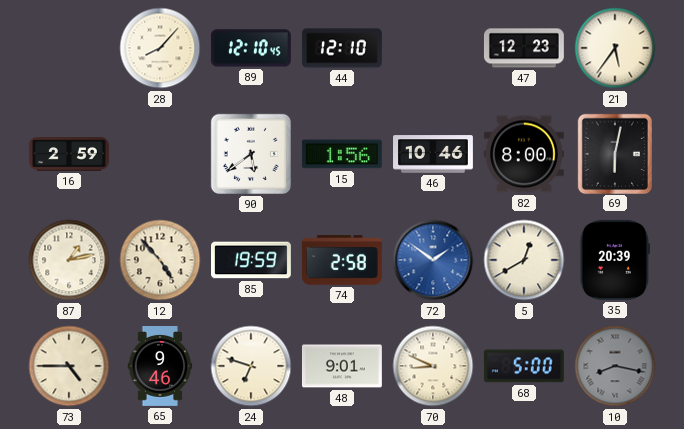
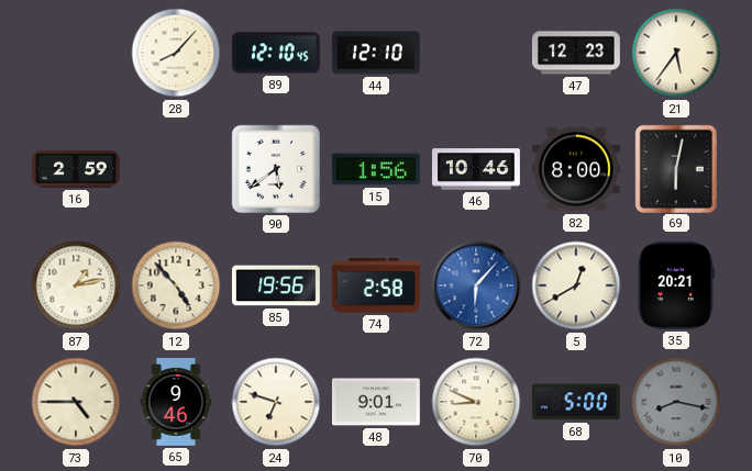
85: 19:59 -> 19:56 (277, 285)
72: 1:51 -> 6:07 (476, 285)
35: 20:39 -> 20:21 (676, 285)
